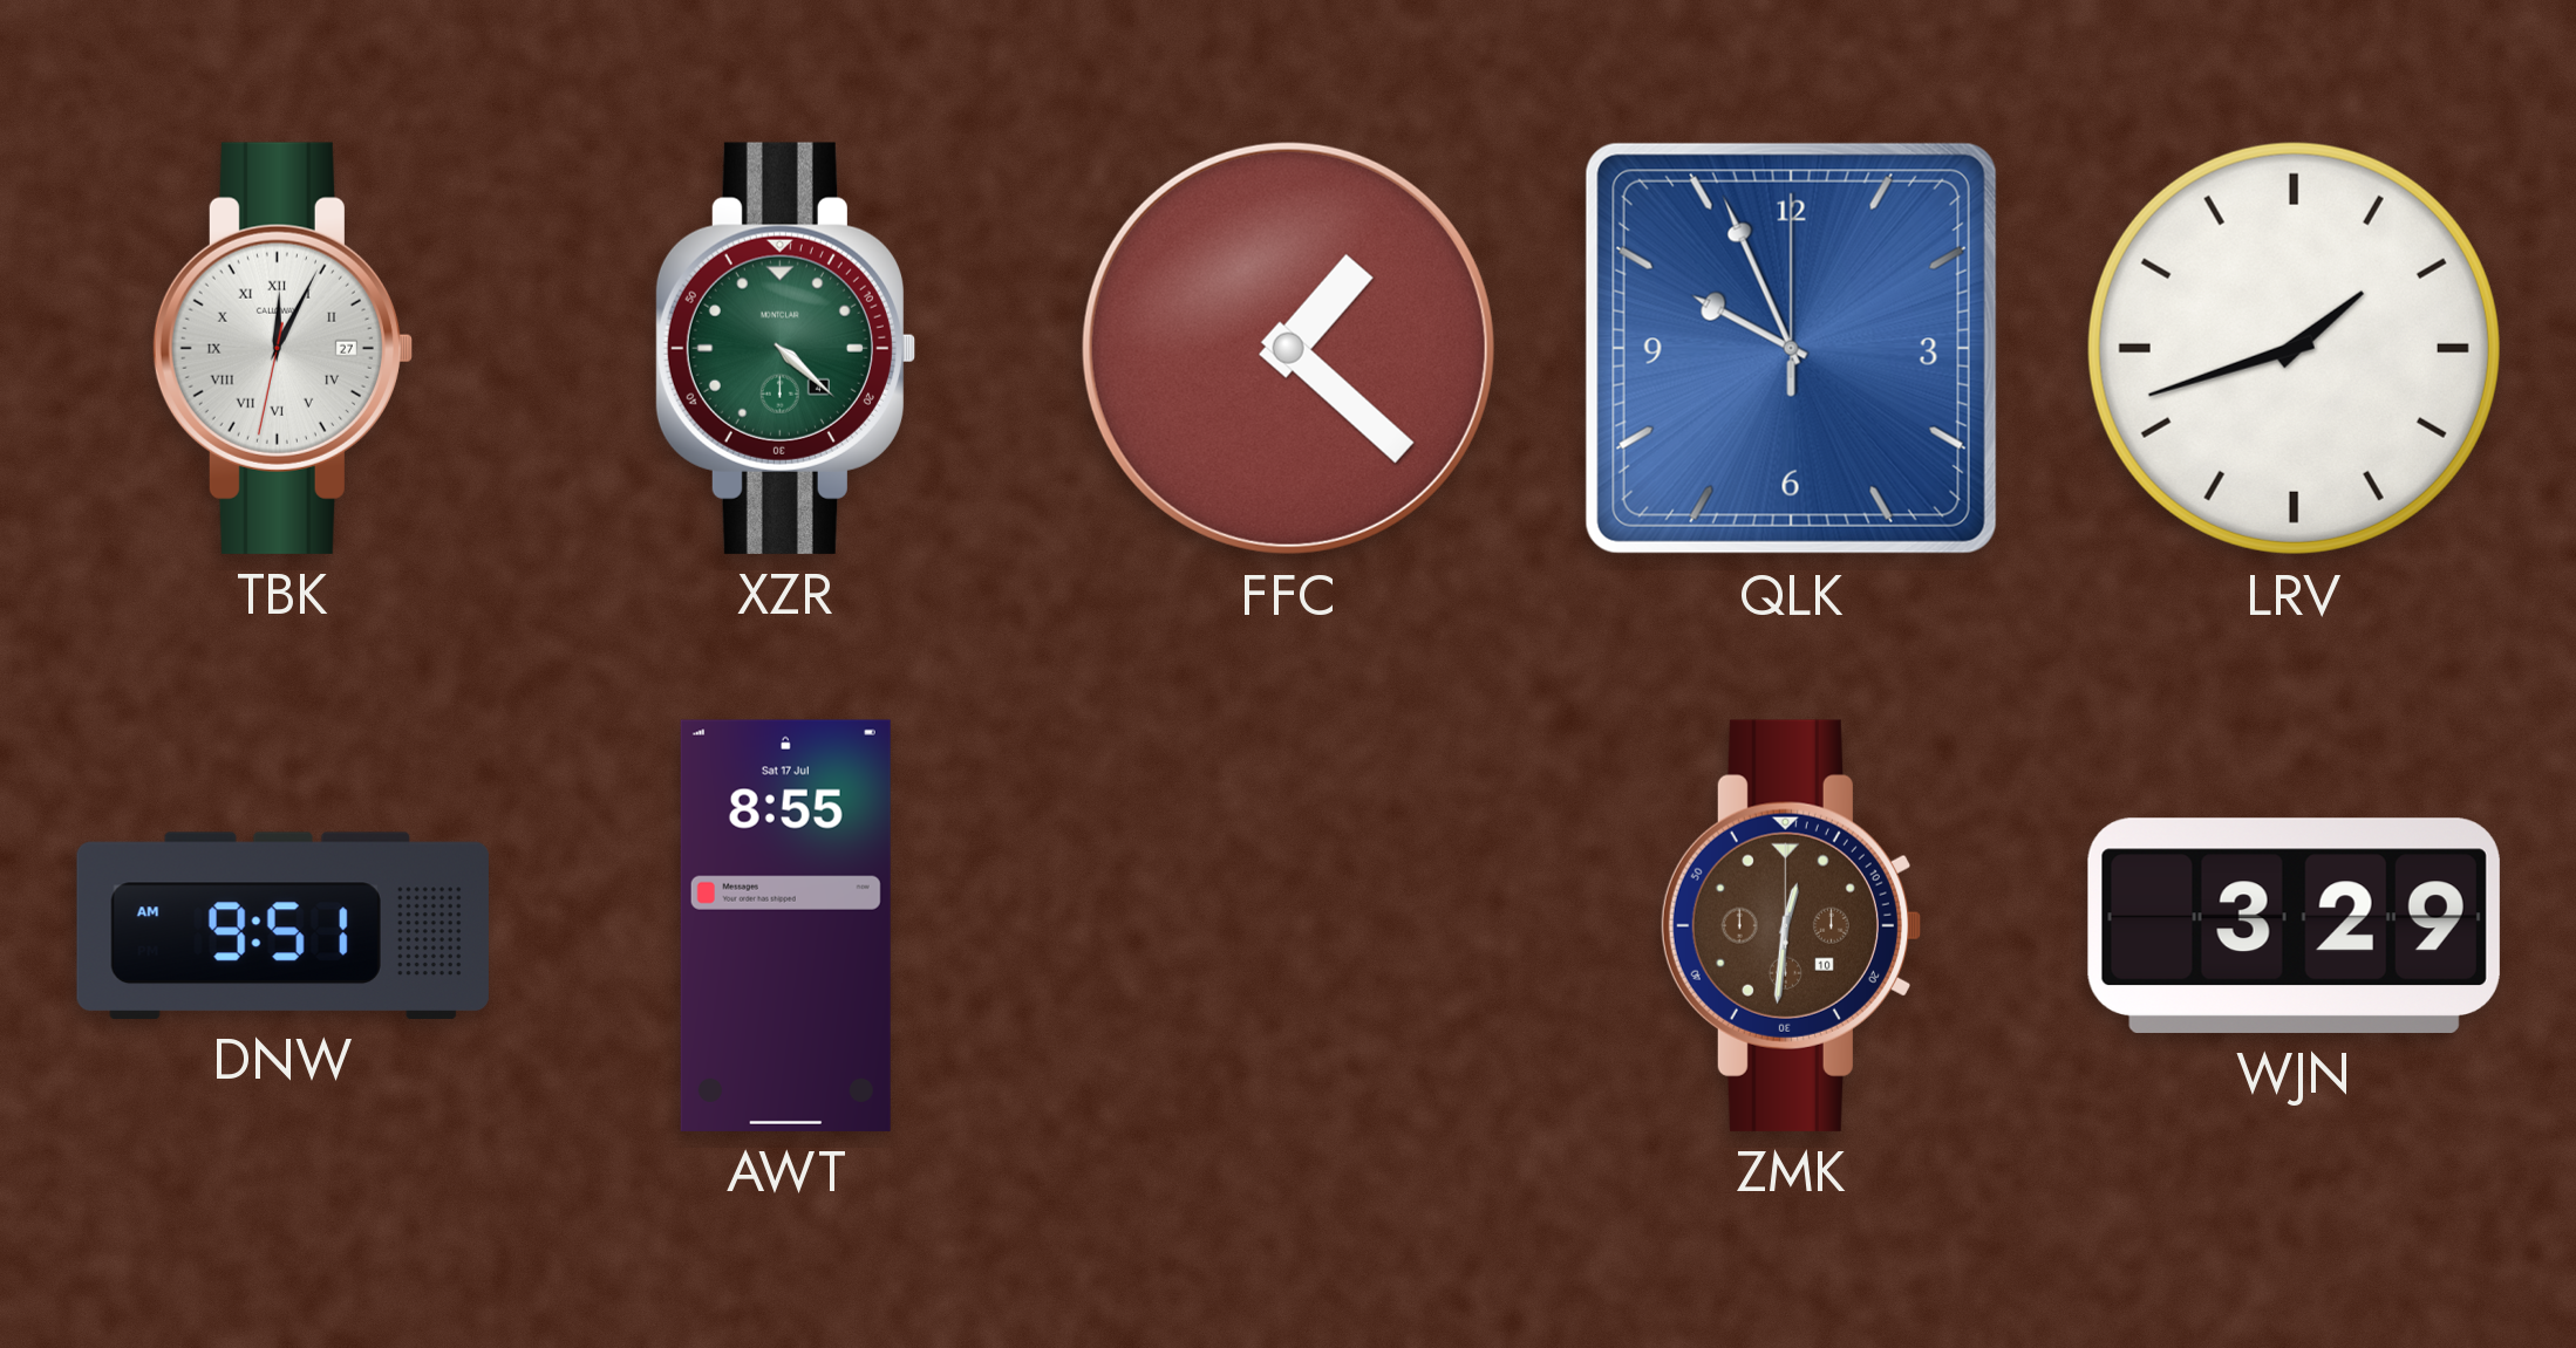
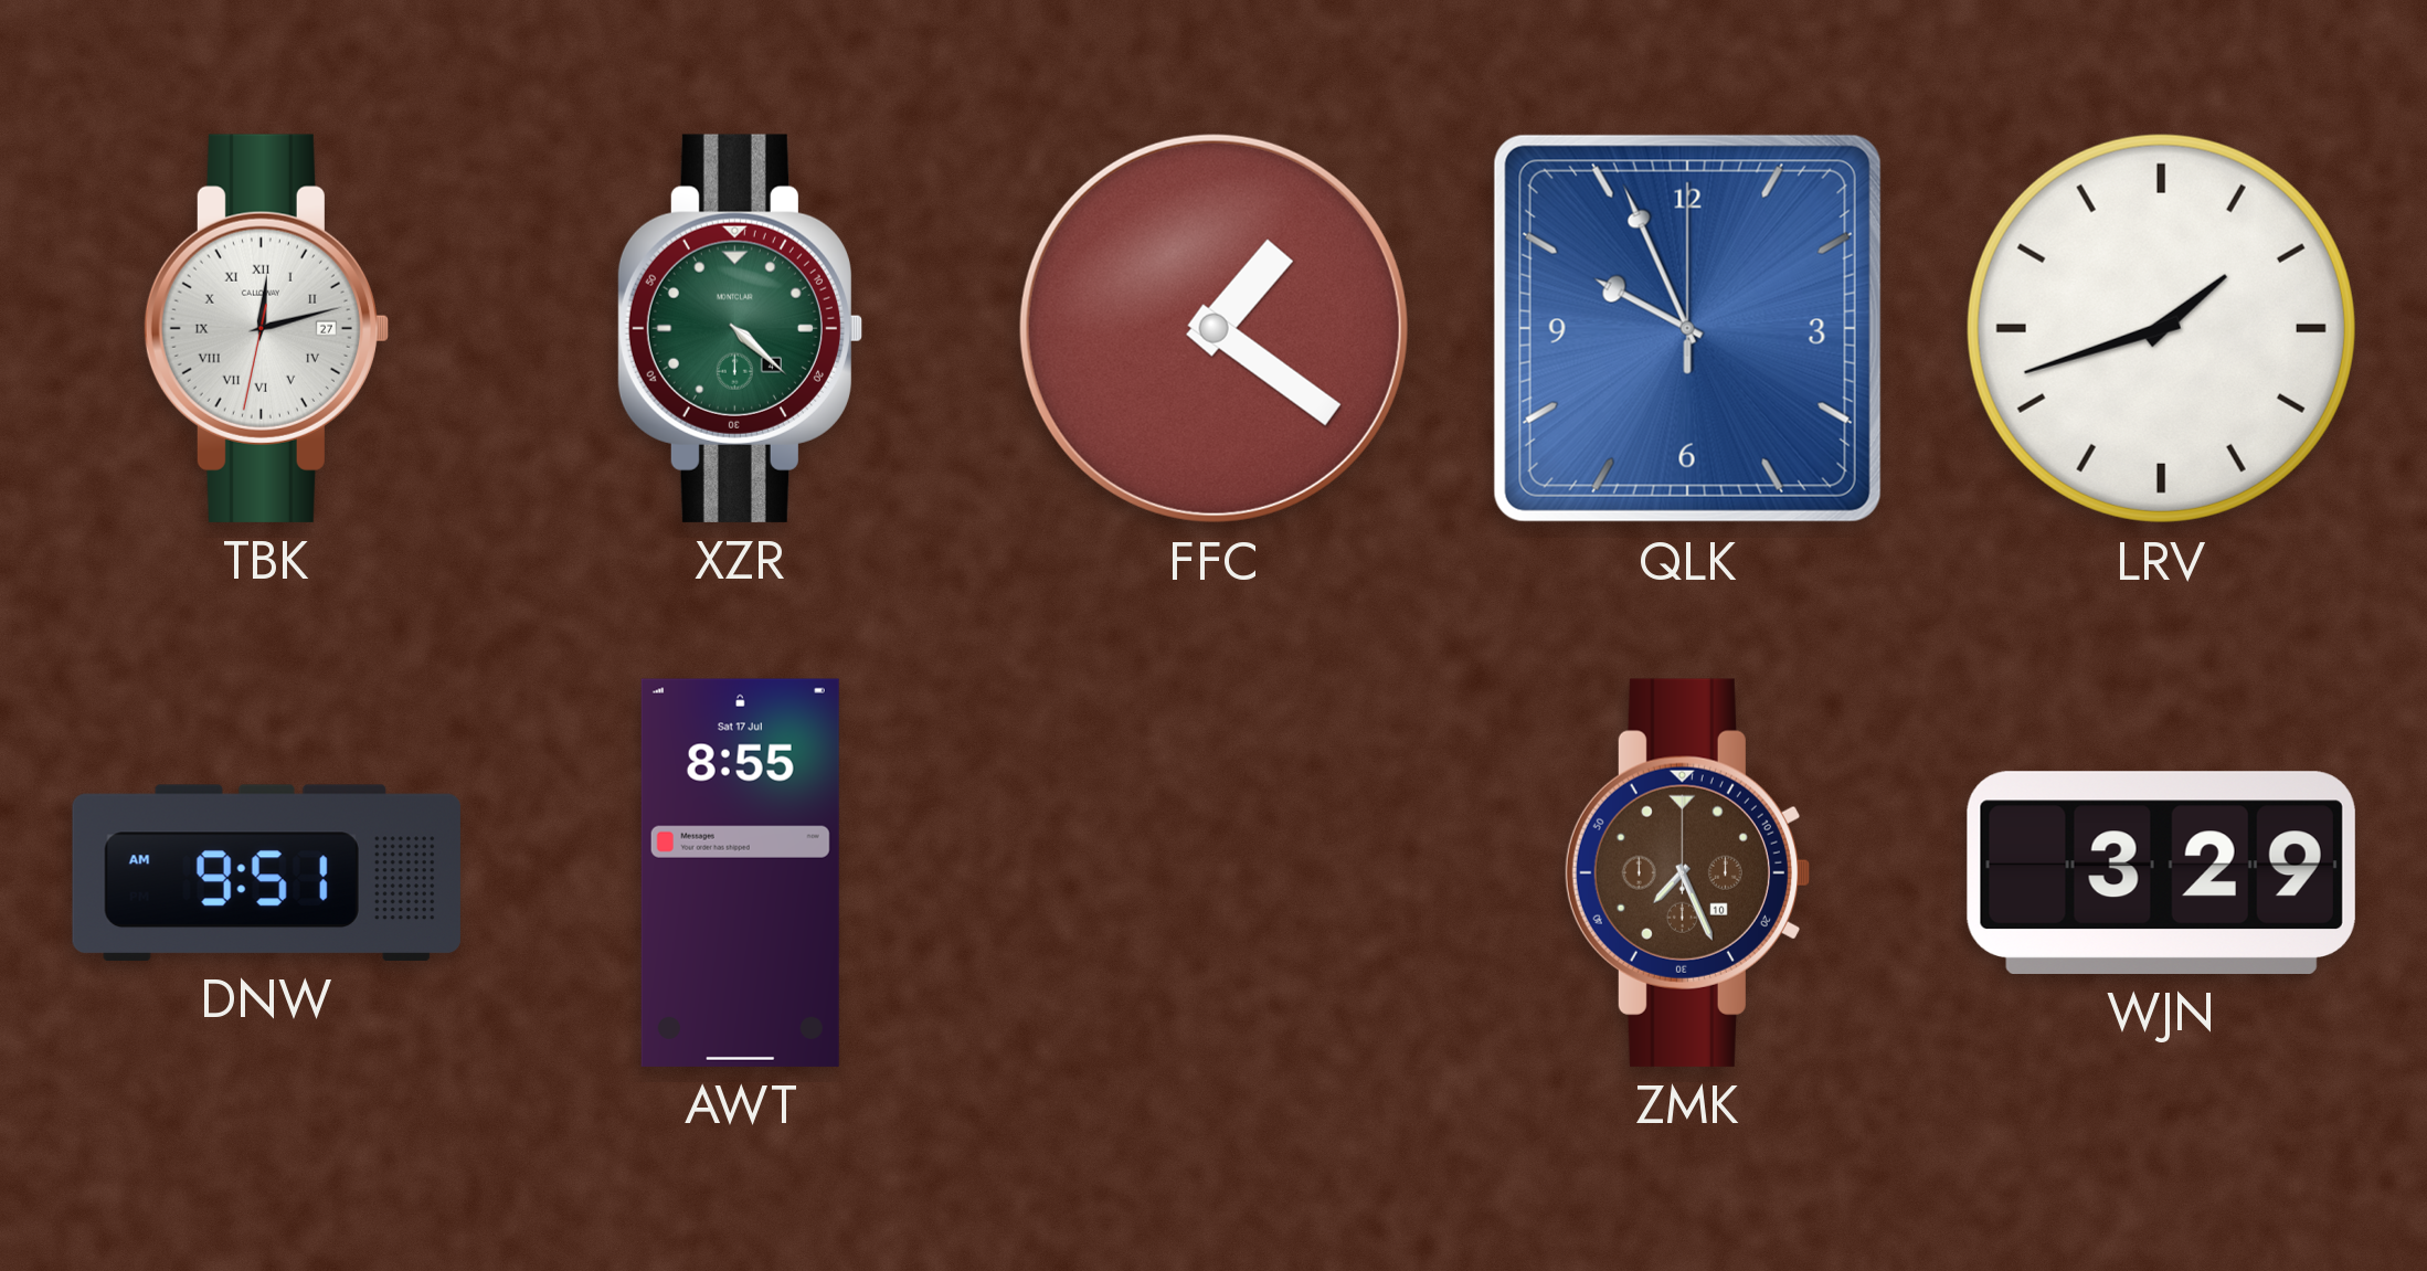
TBK: 12:04 -> 12:12 (266, 328)
FFC: 1:22 -> 1:21 (1213, 328)
ZMK: 12:31 -> 7:26 (1687, 872)
